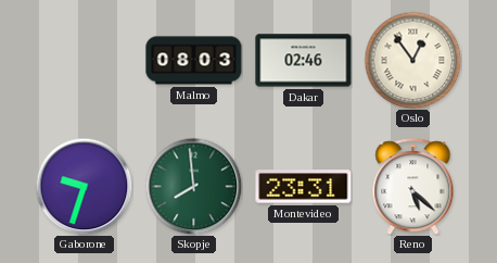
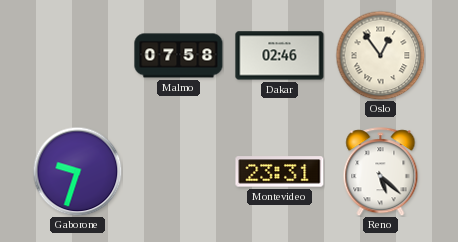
Malmo: 08:03 -> 07:58 (179, 56)
Skopje: 7:59 -> none (193, 186)
